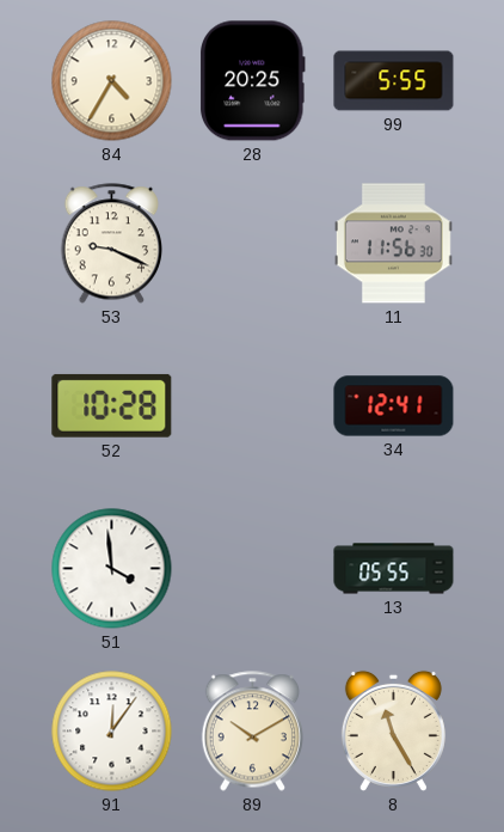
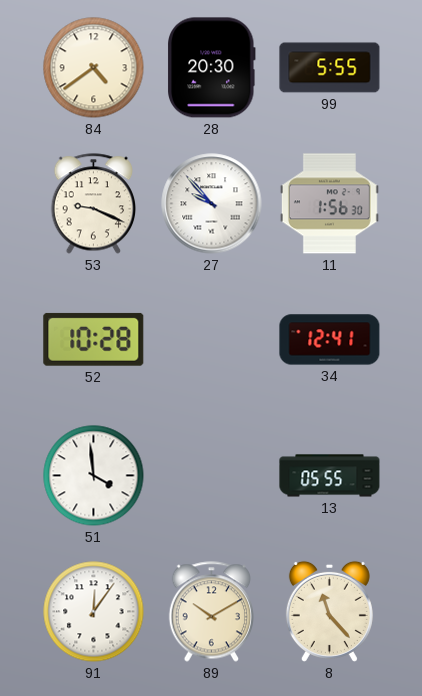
84: 4:35 -> 4:39 (94, 68)
28: 20:25 -> 20:30 (211, 68)
27: none -> 9:53 (212, 204)
11: 11:56 -> 1:56 (329, 204)
8: 11:25 -> 11:23 (329, 611)
